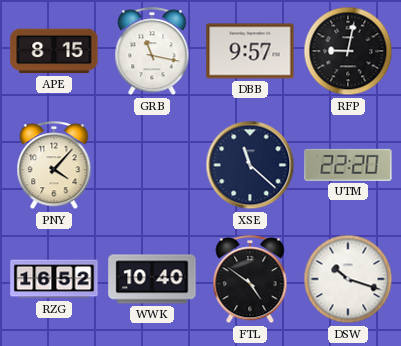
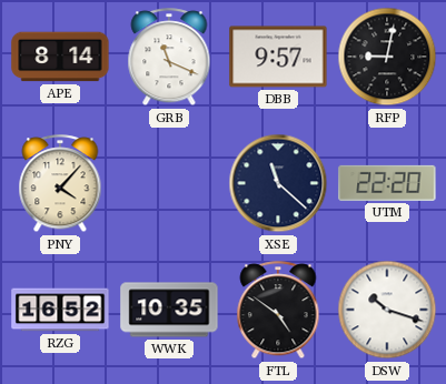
APE: 8:15 -> 8:14 (60, 57)
GRB: 11:17 -> 11:19 (169, 58)
WWK: 10:40 -> 10:35 (169, 310)
